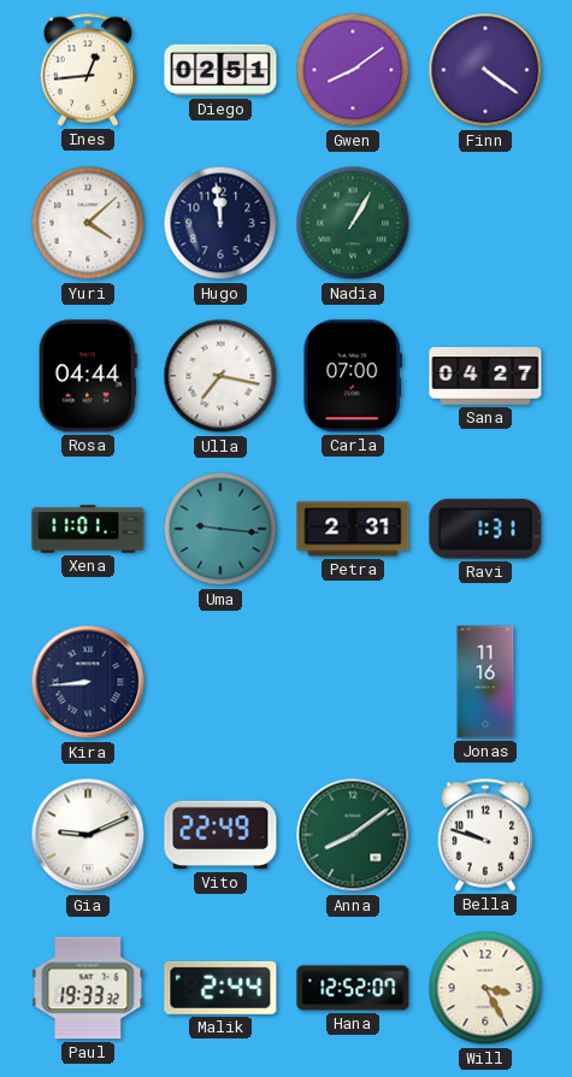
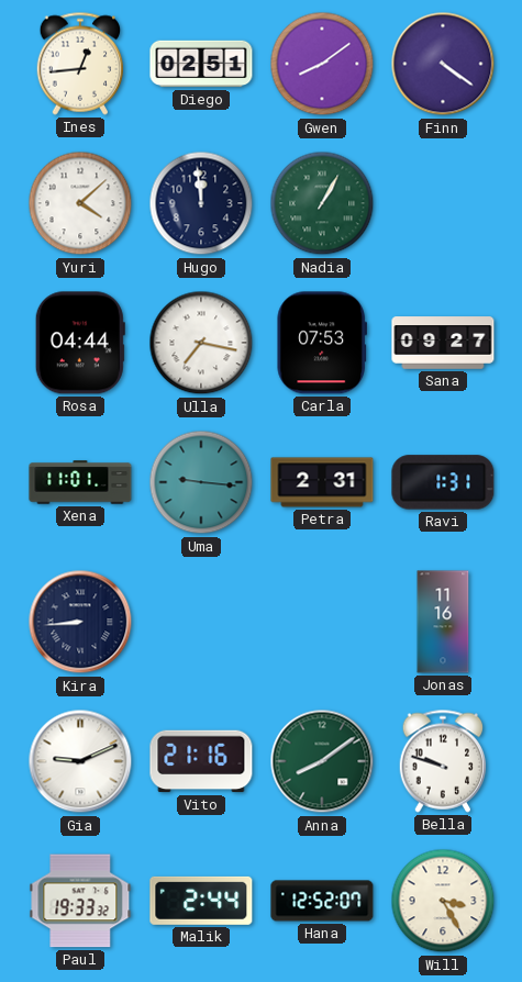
Carla: 07:00 -> 07:53 (322, 343)
Sana: 04:27 -> 09:27 (443, 343)
Vito: 22:49 -> 21:16 (201, 761)
